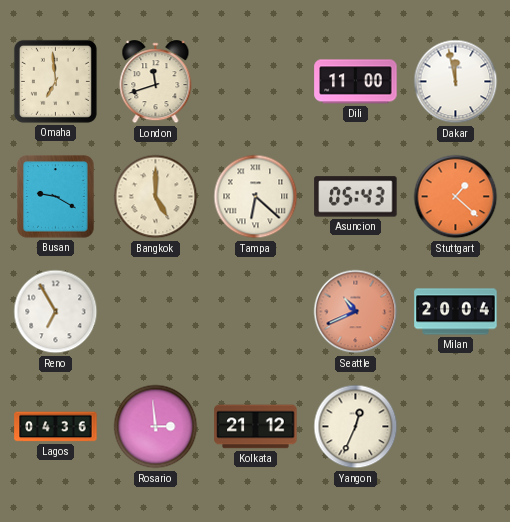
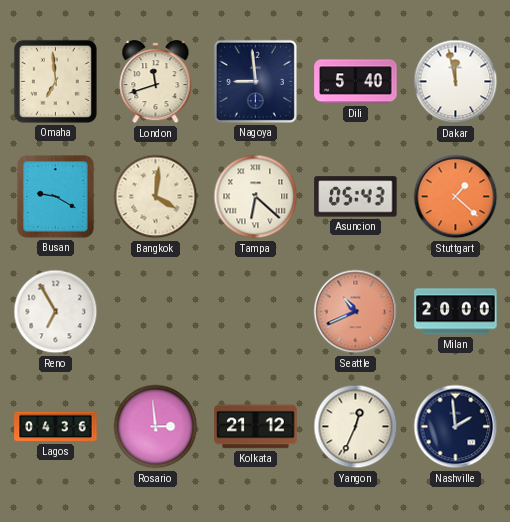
Nagoya: none -> 8:59 (255, 81)
Dili: 11:00 -> 5:40 (356, 82)
Bangkok: 5:00 -> 4:01 (156, 197)
Milan: 20:04 -> 20:00 (456, 312)
Nashville: none -> 1:59 (456, 427)
